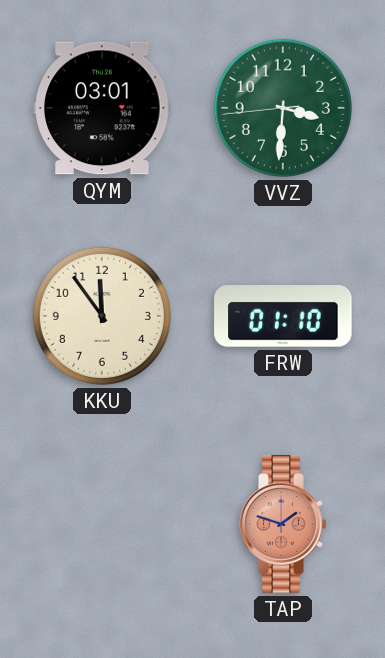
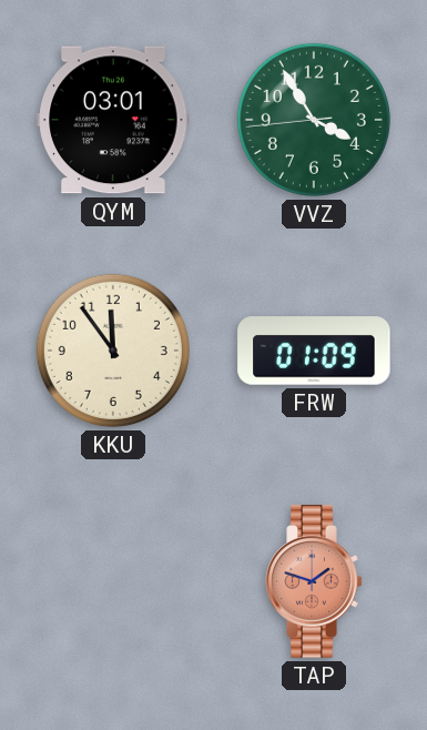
VVZ: 3:30 -> 3:54 (314, 120)
FRW: 01:10 -> 01:09 (314, 351)
